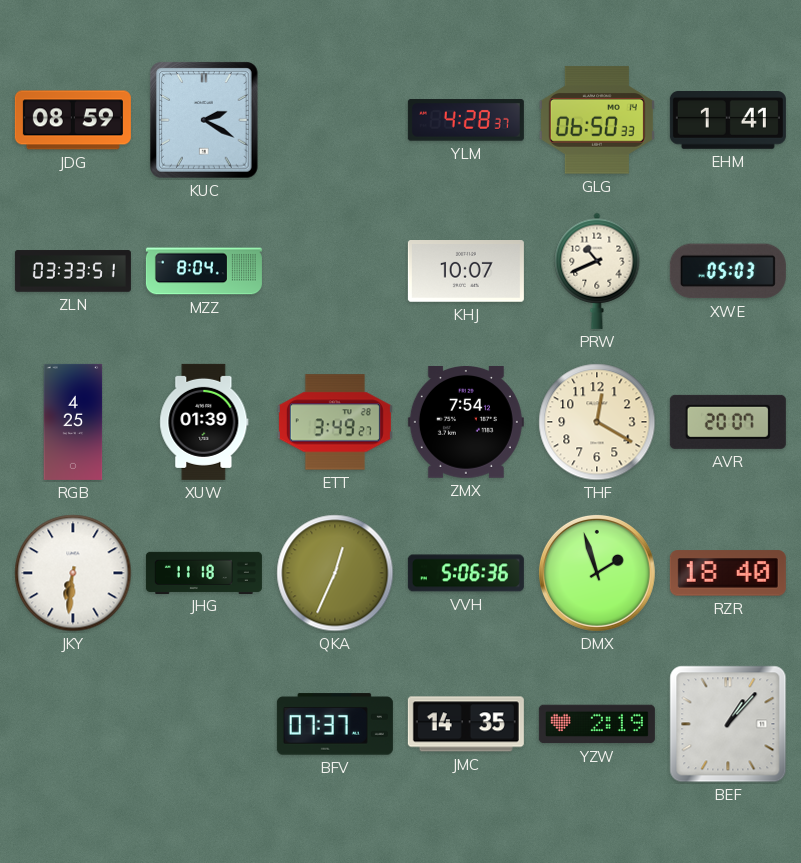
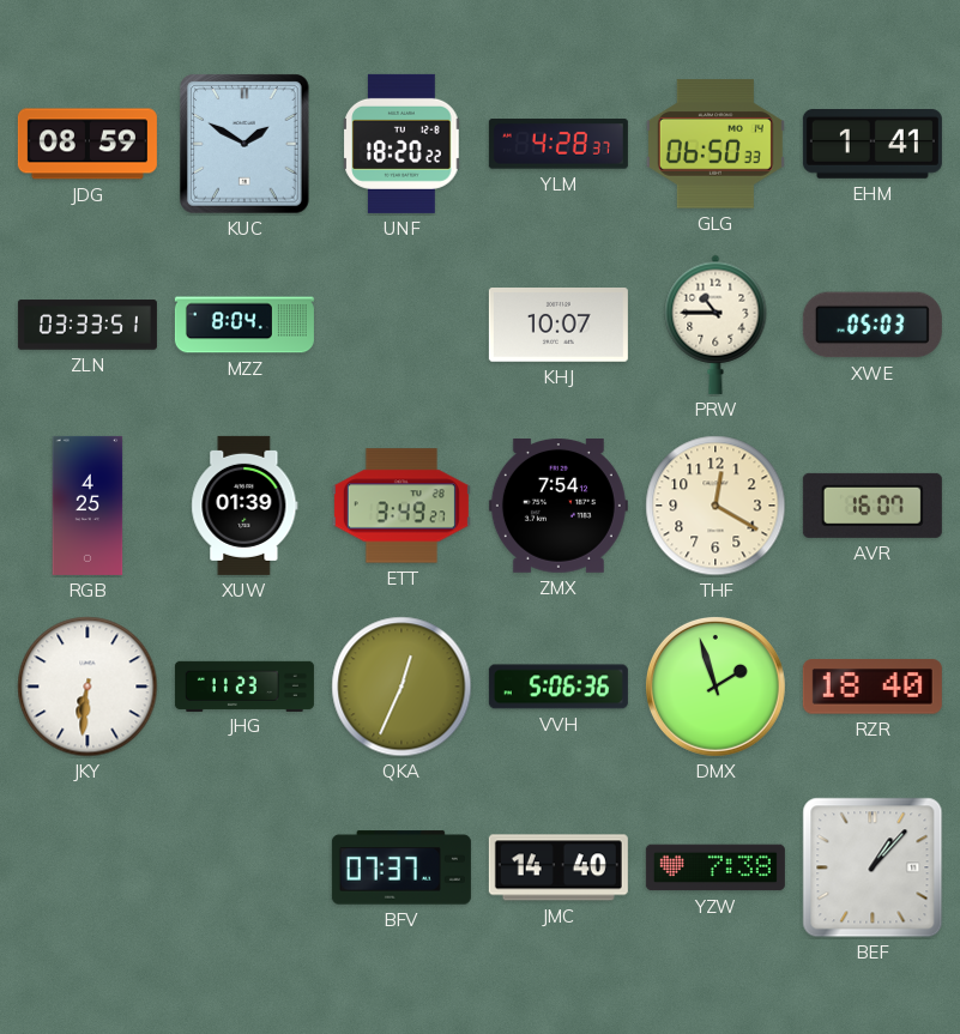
KUC: 2:20 -> 1:50 (244, 144)
UNF: none -> 18:20 (401, 144)
PRW: 10:41 -> 10:45 (716, 325)
AVR: 20:07 -> 16:07 (873, 506)
JHG: 11:18 -> 11:23 (244, 685)
JMC: 14:35 -> 14:40 (559, 867)
YZW: 2:19 -> 7:38 (716, 867)
